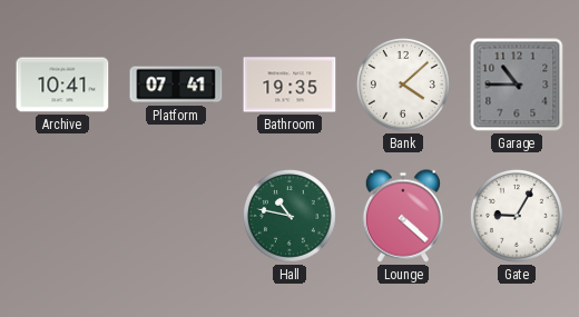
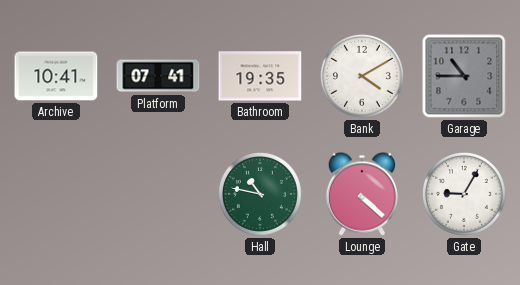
Bank: 4:08 -> 4:10 (362, 76)
